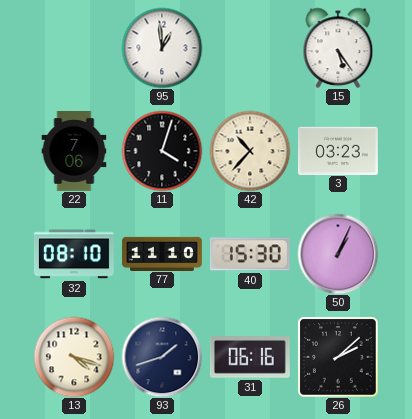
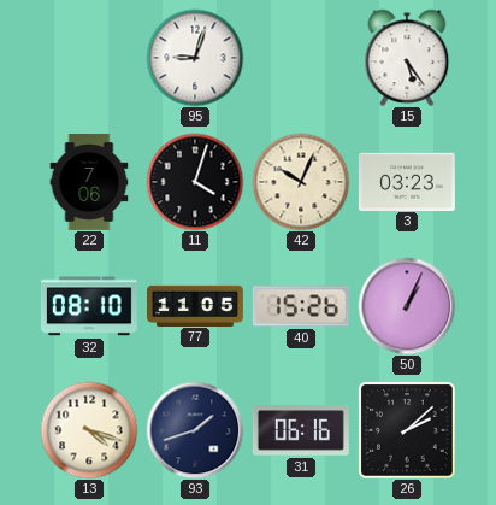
95: 12:59 -> 9:03 (195, 58)
42: 10:37 -> 10:04 (301, 182)
77: 11:10 -> 11:05 (196, 305)
40: 15:30 -> 15:26 (301, 306)
